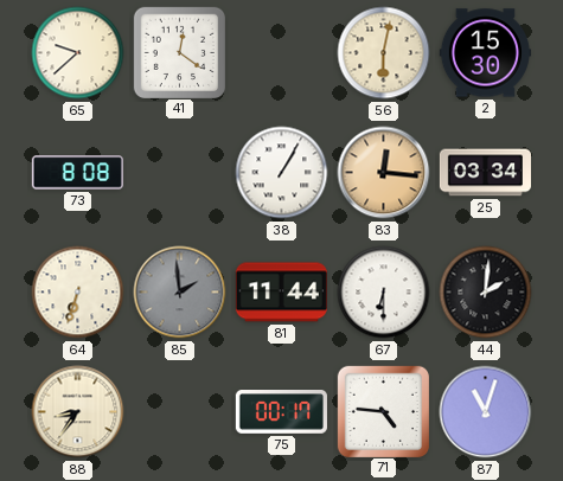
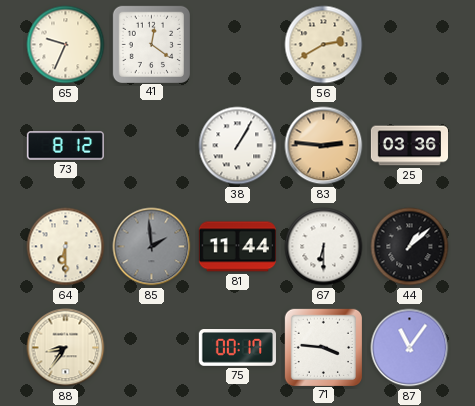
65: 9:38 -> 9:34 (66, 45)
56: 6:02 -> 2:40 (324, 45)
2: 15:30 -> none (485, 53)
73: 8:08 -> 8:12 (65, 146)
83: 12:16 -> 2:46 (324, 146)
25: 03:34 -> 03:36 (409, 146)
64: 6:33 -> 6:30 (66, 247)
44: 2:01 -> 1:08 (410, 247)
71: 4:46 -> 3:46 (323, 347)
87: 11:03 -> 11:06 (410, 348)
